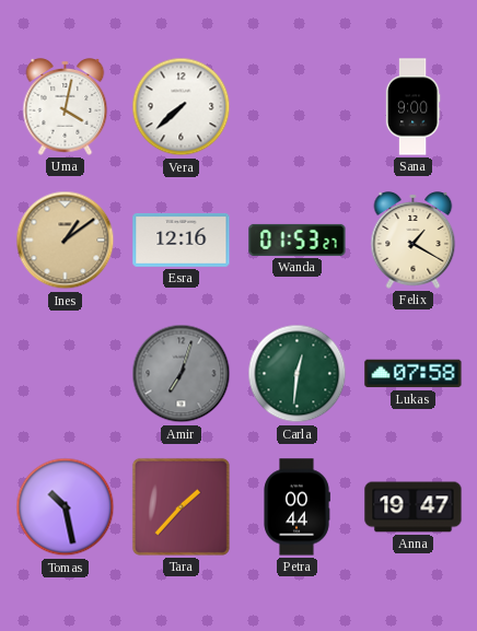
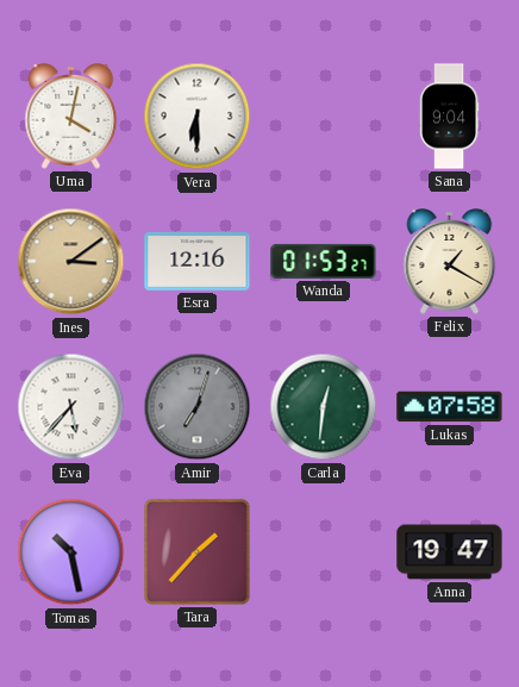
Vera: 7:38 -> 6:30 (198, 117)
Sana: 9:00 -> 9:04 (449, 117)
Ines: 1:09 -> 3:09 (71, 262)
Eva: none -> 5:37 (71, 407)
Petra: 00:44 -> none (296, 507)
